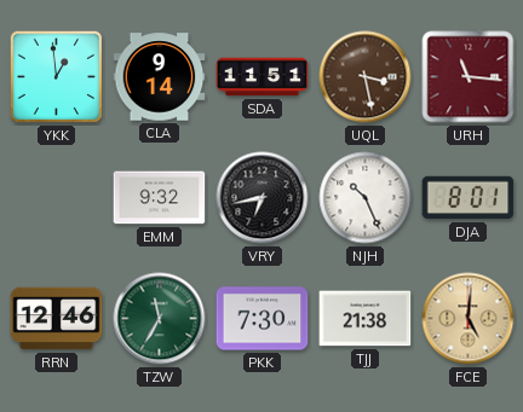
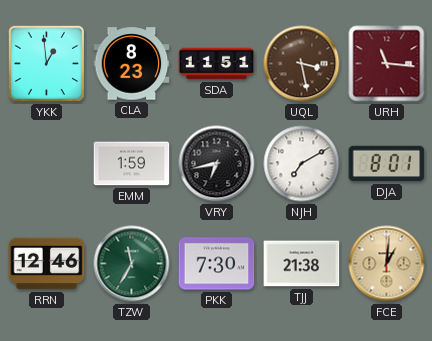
CLA: 9:14 -> 8:23 (132, 64)
EMM: 9:32 -> 1:59 (132, 164)
NJH: 10:26 -> 7:10 (302, 164)
FCE: 5:01 -> 1:01 (387, 264)
